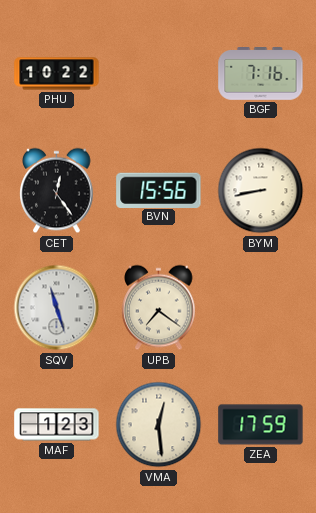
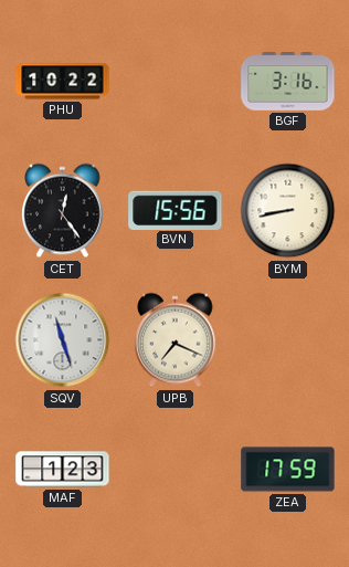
BGF: 7:16 -> 3:16 (288, 82)
UPB: 7:21 -> 7:19 (176, 340)
VMA: 12:29 -> none (159, 425)
